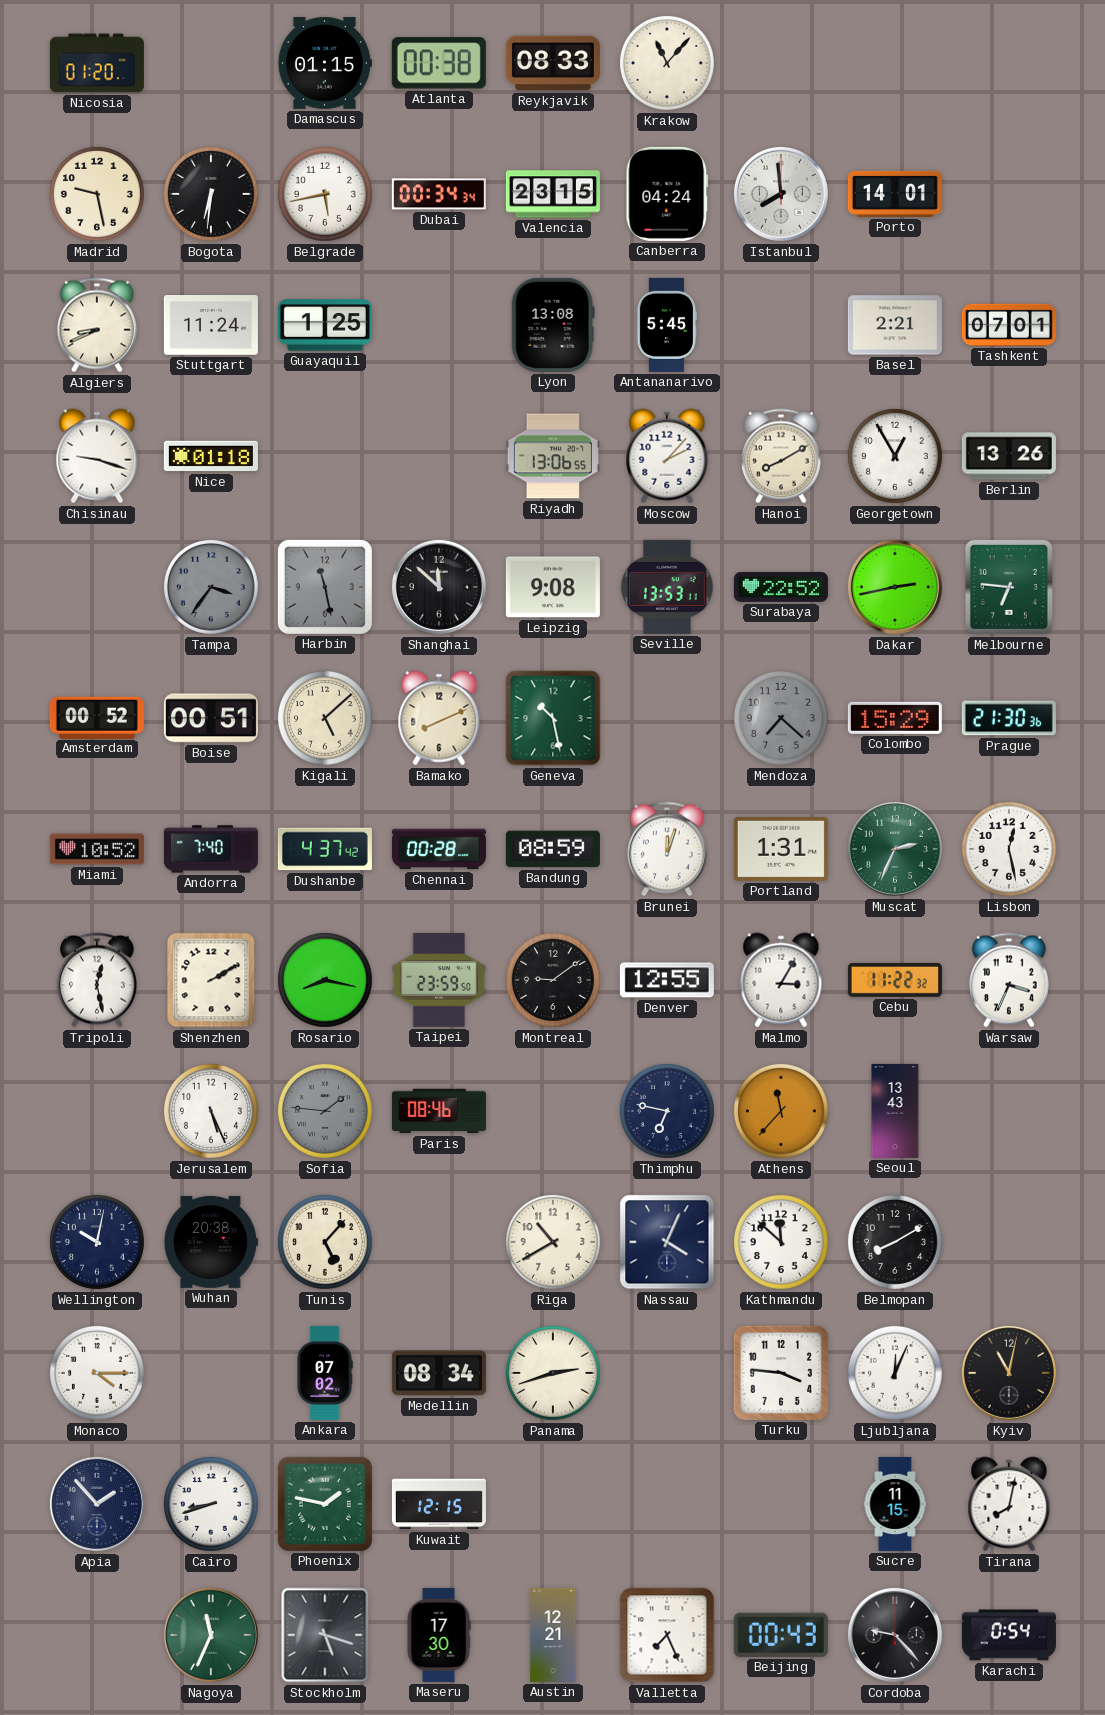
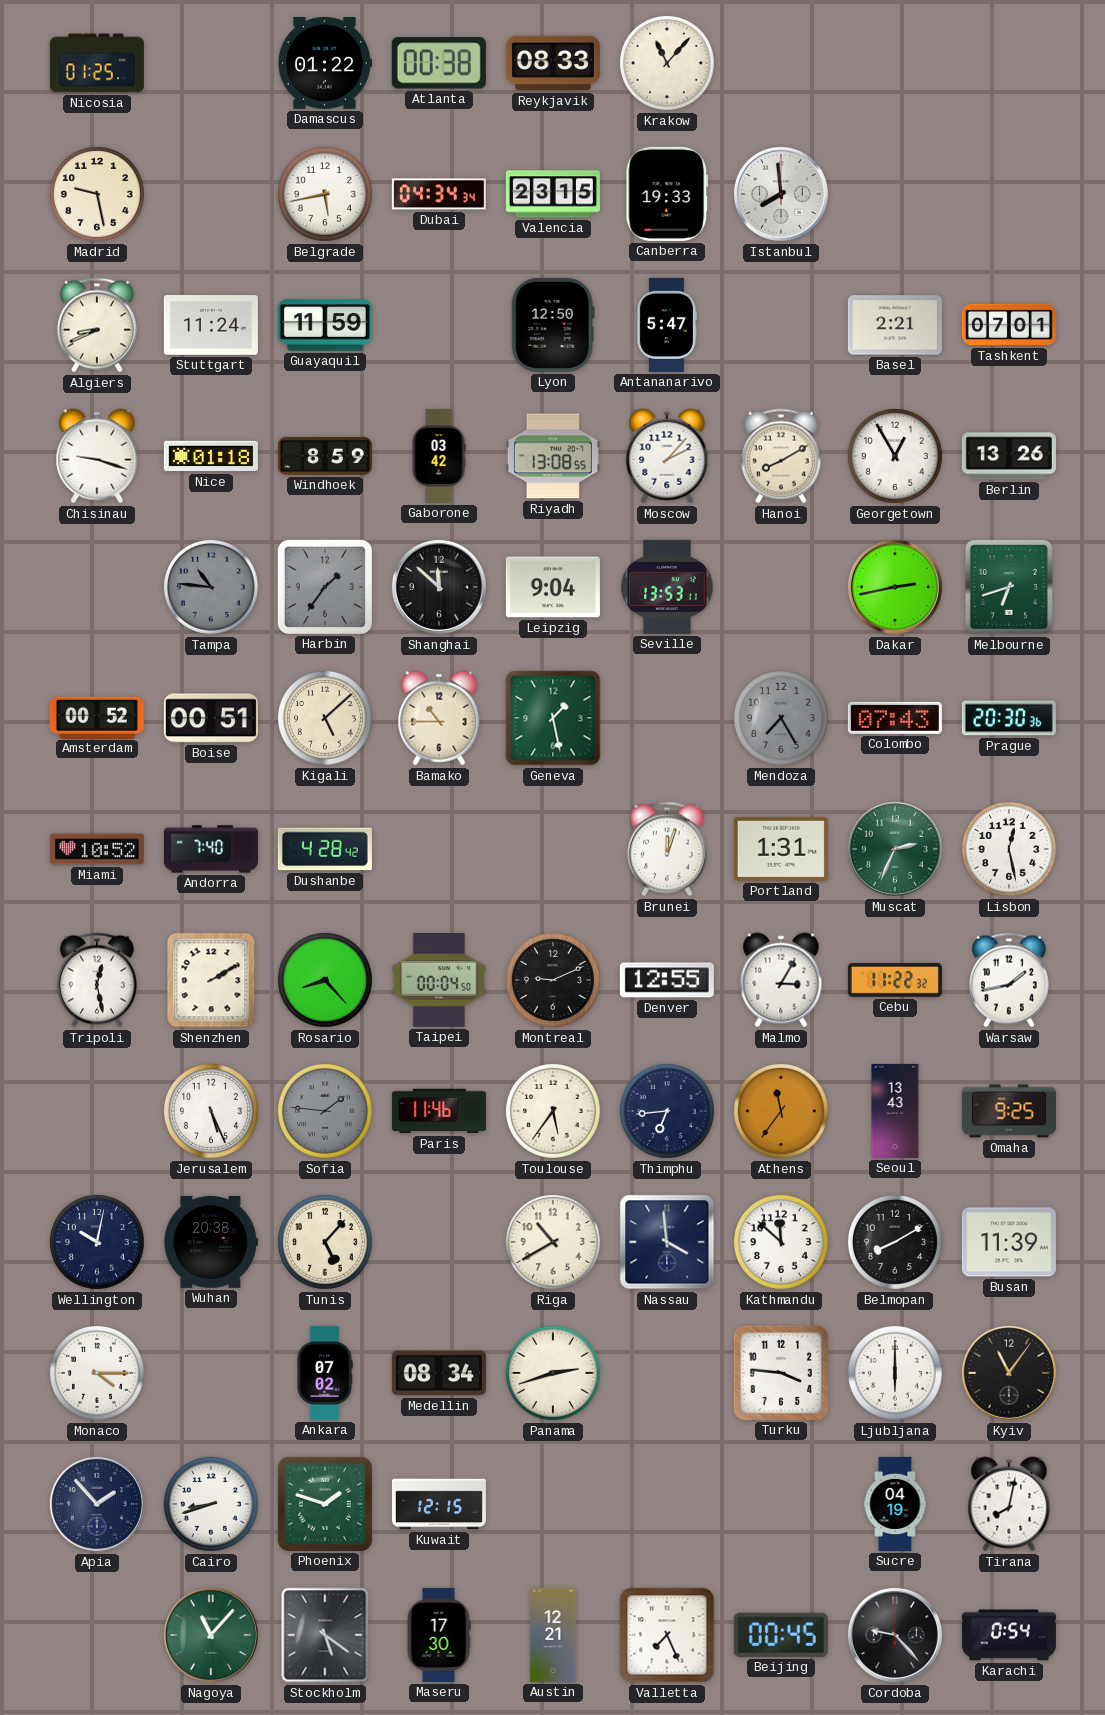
Nicosia: 01:20 -> 01:25 (97, 63)
Damascus: 01:15 -> 01:22 (324, 64)
Bogota: 6:31 -> none (211, 194)
Dubai: 00:34 -> 04:34 (439, 194)
Canberra: 04:24 -> 19:33 (667, 194)
Porto: 14:01 -> none (895, 194)
Guayaquil: 1:25 -> 11:59 (325, 325)
Lyon: 13:08 -> 12:50 (553, 325)
Antananarivo: 5:45 -> 5:47 (666, 325)
Windhoek: none -> 8:59 (325, 456)
Gaborone: none -> 03:42 (439, 456)
Riyadh: 13:06 -> 13:08 (553, 456)
Tampa: 3:36 -> 10:46 (211, 587)
Harbin: 11:28 -> 1:36 (325, 587)
Leipzig: 9:08 -> 9:04 (553, 587)
Surabaya: 22:52 -> none (781, 588)
Melbourne: 6:46 -> 6:42 (1009, 587)
Bamako: 8:11 -> 10:45 (439, 718)
Geneva: 10:28 -> 1:28 (553, 718)
Mendoza: 7:22 -> 7:25 (781, 718)
Colombo: 15:29 -> 07:43 (895, 718)
Prague: 21:30 -> 20:30 (1009, 718)
Dushanbe: 4:37 -> 4:28 (325, 849)
Chennai: 00:28 -> none (439, 849)
Bandung: 08:59 -> none (553, 849)
Rosario: 8:17 -> 8:23 (325, 980)
Taipei: 23:59 -> 00:04 (439, 981)
Montreal: 9:09 -> 9:11 (553, 980)
Warsaw: 3:34 -> 1:43 (1009, 980)
Paris: 08:46 -> 11:46 (439, 1111)
Toulouse: none -> 5:36 (553, 1111)
Thimphu: 6:47 -> 6:44 (667, 1111)
Athens: 11:37 -> 11:36 (781, 1111)
Omaha: none -> 9:25 (1009, 1111)
Nassau: 4:04 -> 3:59 (667, 1242)
Busan: none -> 11:39 (1009, 1242)
Ljubljana: 12:04 -> 6:00 (895, 1373)
Kyiv: 11:02 -> 11:06 (1009, 1373)
Phoenix: 1:47 -> 1:48 (325, 1504)
Sucre: 11:15 -> 04:19 (895, 1504)
Nagoya: 11:34 -> 11:07 (211, 1635)
Stockholm: 5:18 -> 5:21 (325, 1635)
Beijing: 00:43 -> 00:45 (781, 1635)
